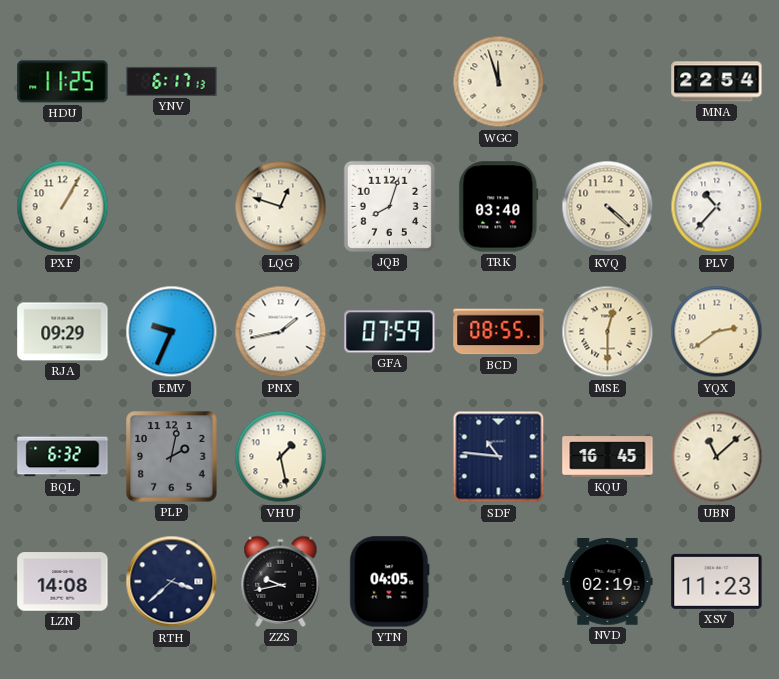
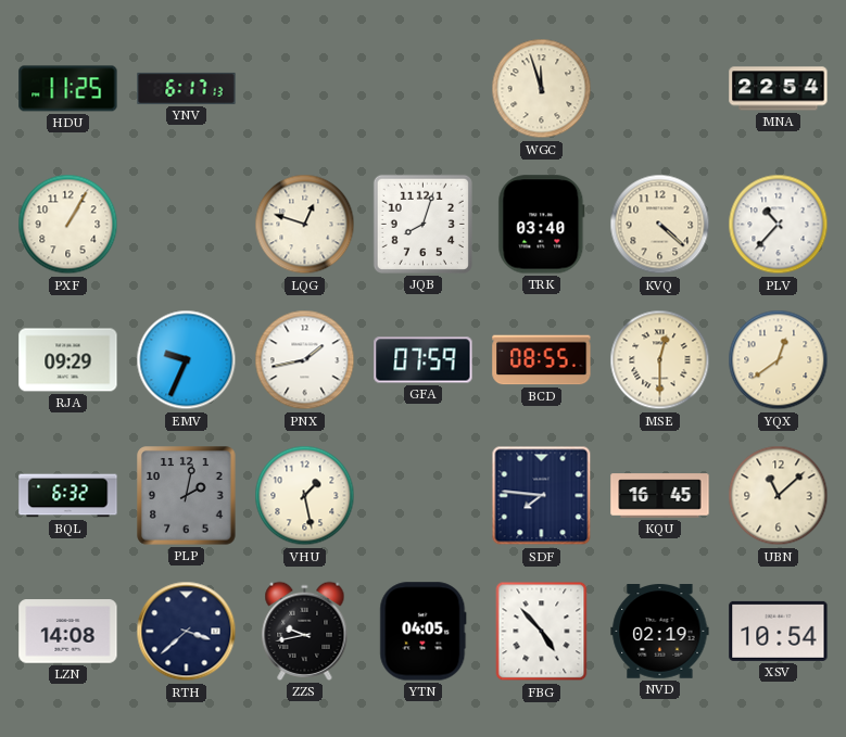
YQX: 2:39 -> 12:39 (779, 360)
SDF: 10:46 -> 7:46 (542, 496)
FBG: none -> 4:53 (542, 632)
XSV: 11:23 -> 10:54 (779, 631)
